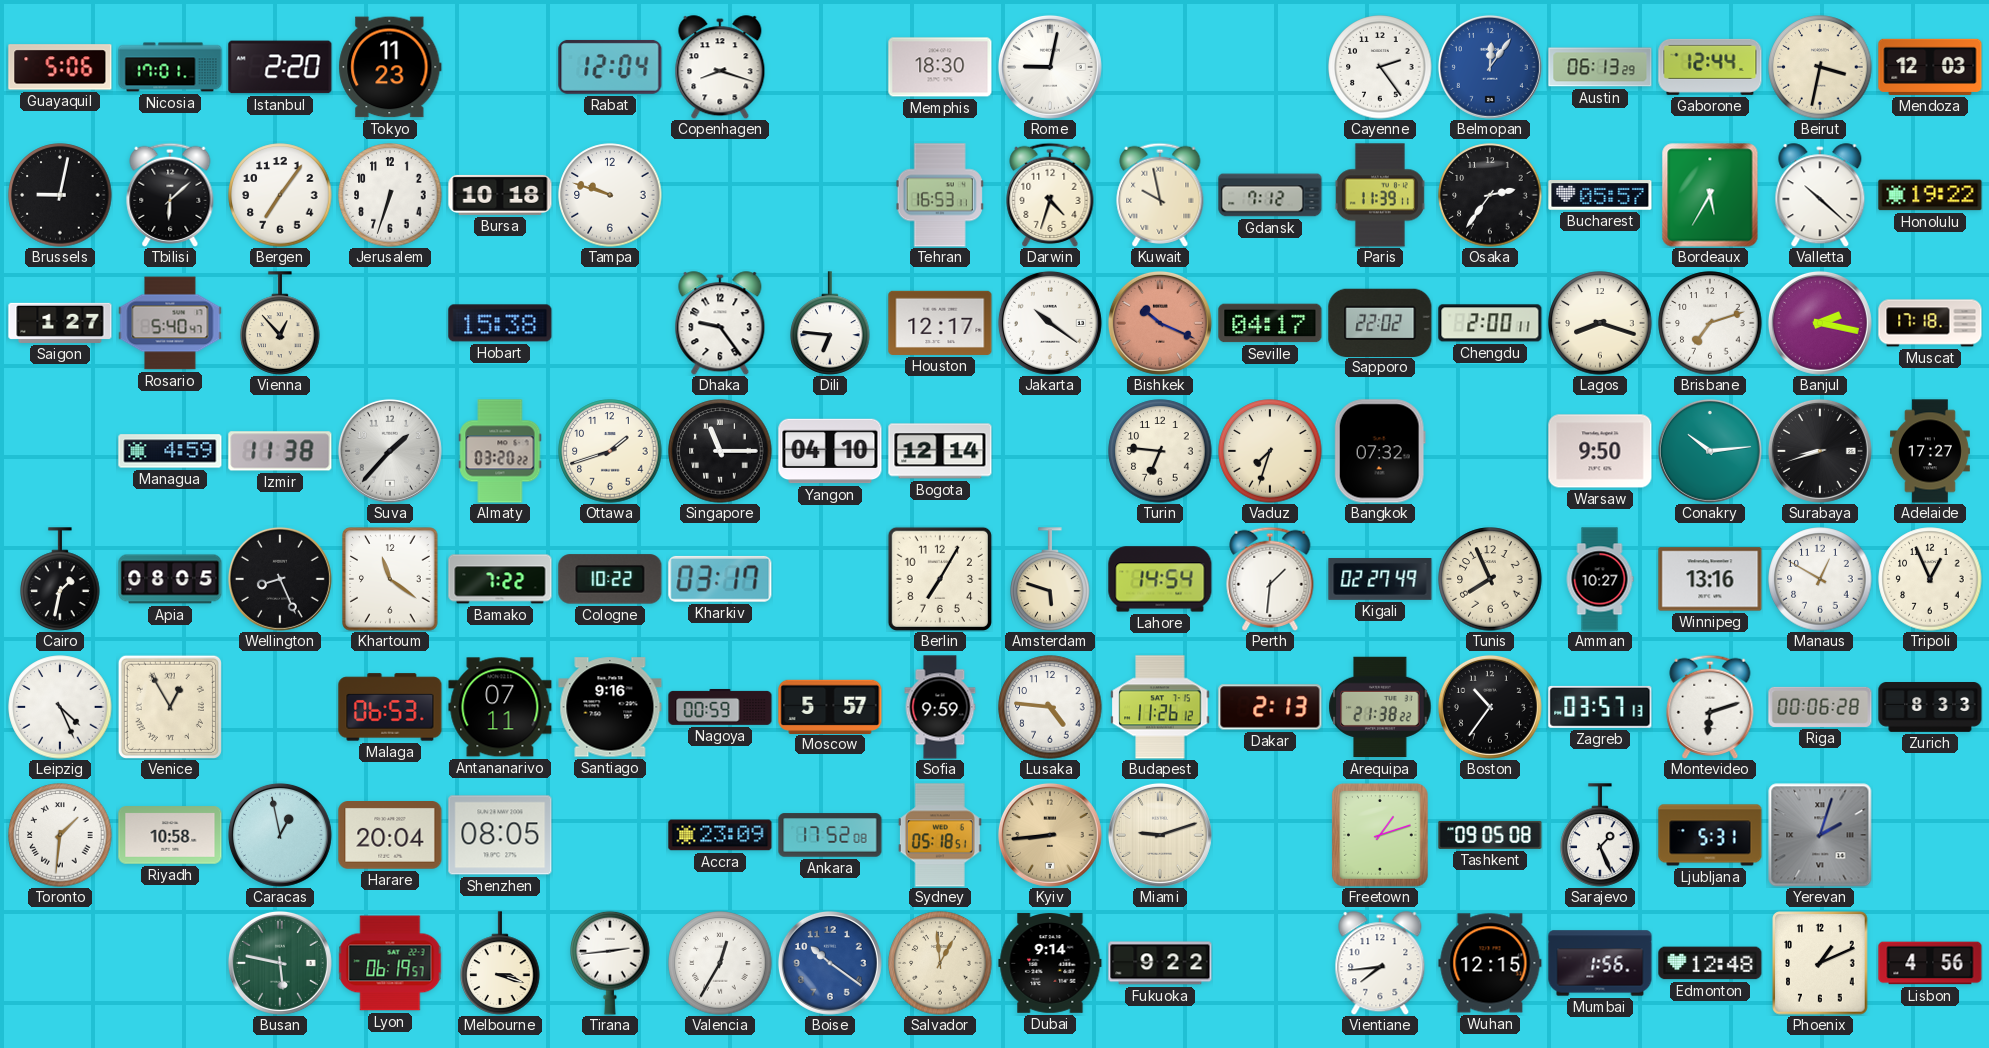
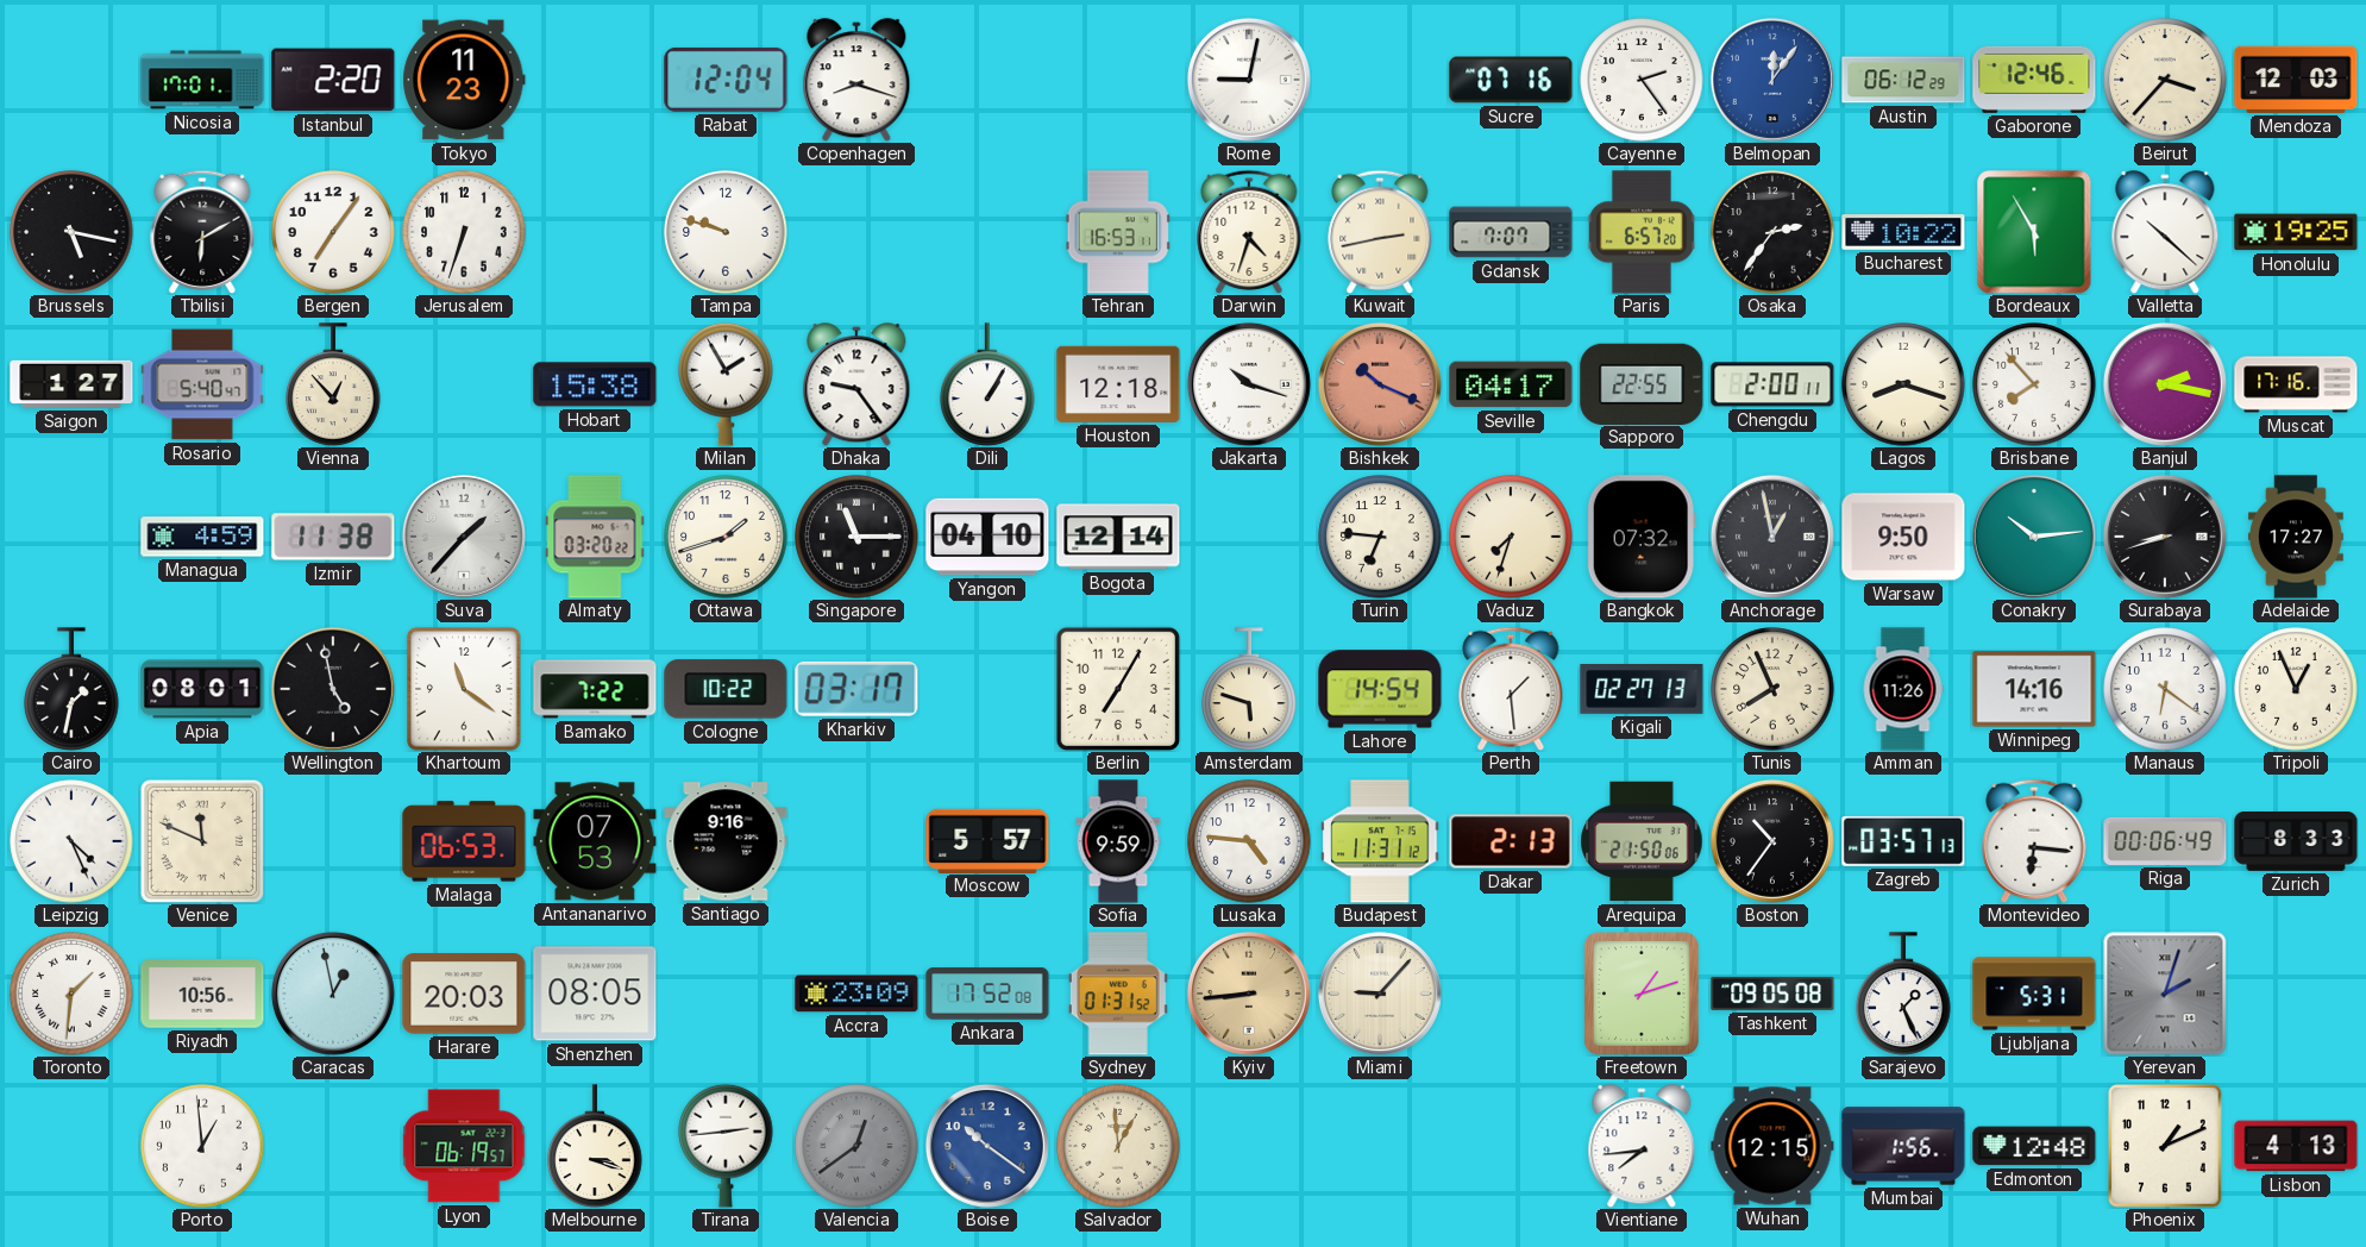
Guayaquil: 5:06 -> none (60, 67)
Memphis: 18:30 -> none (940, 67)
Sucre: none -> 07:16 (1511, 80)
Austin: 06:13 -> 06:12 (1903, 80)
Gaborone: 12:44 -> 12:46 (2034, 80)
Beirut: 3:32 -> 3:37 (2165, 80)
Brussels: 9:02 -> 5:17 (71, 232)
Tbilisi: 6:08 -> 6:10 (202, 232)
Bursa: 10:18 -> none (500, 195)
Kuwait: 9:58 -> 2:43 (1380, 232)
Gdansk: 7:12 -> 7:07 (1511, 232)
Paris: 11:39 -> 6:57 (1642, 232)
Bucharest: 05:57 -> 10:22 (1903, 233)
Bordeaux: 5:35 -> 5:55 (2034, 232)
Honolulu: 19:22 -> 19:25 (2296, 232)
Milan: none -> 1:55 (726, 384)
Dili: 6:46 -> 1:05 (987, 384)
Houston: 12:17 -> 12:18 (1118, 384)
Jakarta: 10:21 -> 10:18 (1249, 384)
Sapporo: 22:02 -> 22:55 (1642, 383)
Brisbane: 7:12 -> 7:53 (2034, 384)
Muscat: 17:18 -> 17:16 (2296, 384)
Anchorage: none -> 12:58 (1772, 537)
Apia: 08:05 -> 08:01 (202, 689)
Wellington: 8:26 -> 4:58 (333, 689)
Perth: 1:31 -> 1:29 (1511, 689)
Kigali: 02:27:49 -> 02:27:13 (1642, 690)
Amman: 10:27 -> 11:26 (1903, 689)
Winnipeg: 13:16 -> 14:16 (2034, 689)
Manaus: 12:50 -> 6:21 (2165, 689)
Venice: 12:55 -> 11:49 (202, 841)
Antananarivo: 07:11 -> 07:53 (595, 841)
Nagoya: 00:59 -> none (720, 707)
Budapest: 11:26 -> 11:31 (1380, 841)
Arequipa: 21:38 -> 21:50 (1642, 841)
Montevideo: 6:12 -> 6:16 (2034, 841)
Riga: 00:06:28 -> 00:06:49 (2165, 841)
Riyadh: 10:58 -> 10:56 (202, 994)
Harare: 20:04 -> 20:03 (464, 995)
Sydney: 05:18 -> 01:31 (1118, 994)
Miami: 9:12 -> 9:07 (1380, 994)
Porto: none -> 12:59 (202, 1146)
Busan: 5:47 -> none (280, 963)
Valencia: 12:35 -> 12:39 (856, 1146)
Valencia dial: white -> grey (856, 1146)
Dubai: 9:14 -> none (1050, 963)
Fukuoka: 9:22 -> none (1160, 963)
Lisbon: 4:56 -> 4:13 (2296, 1146)
